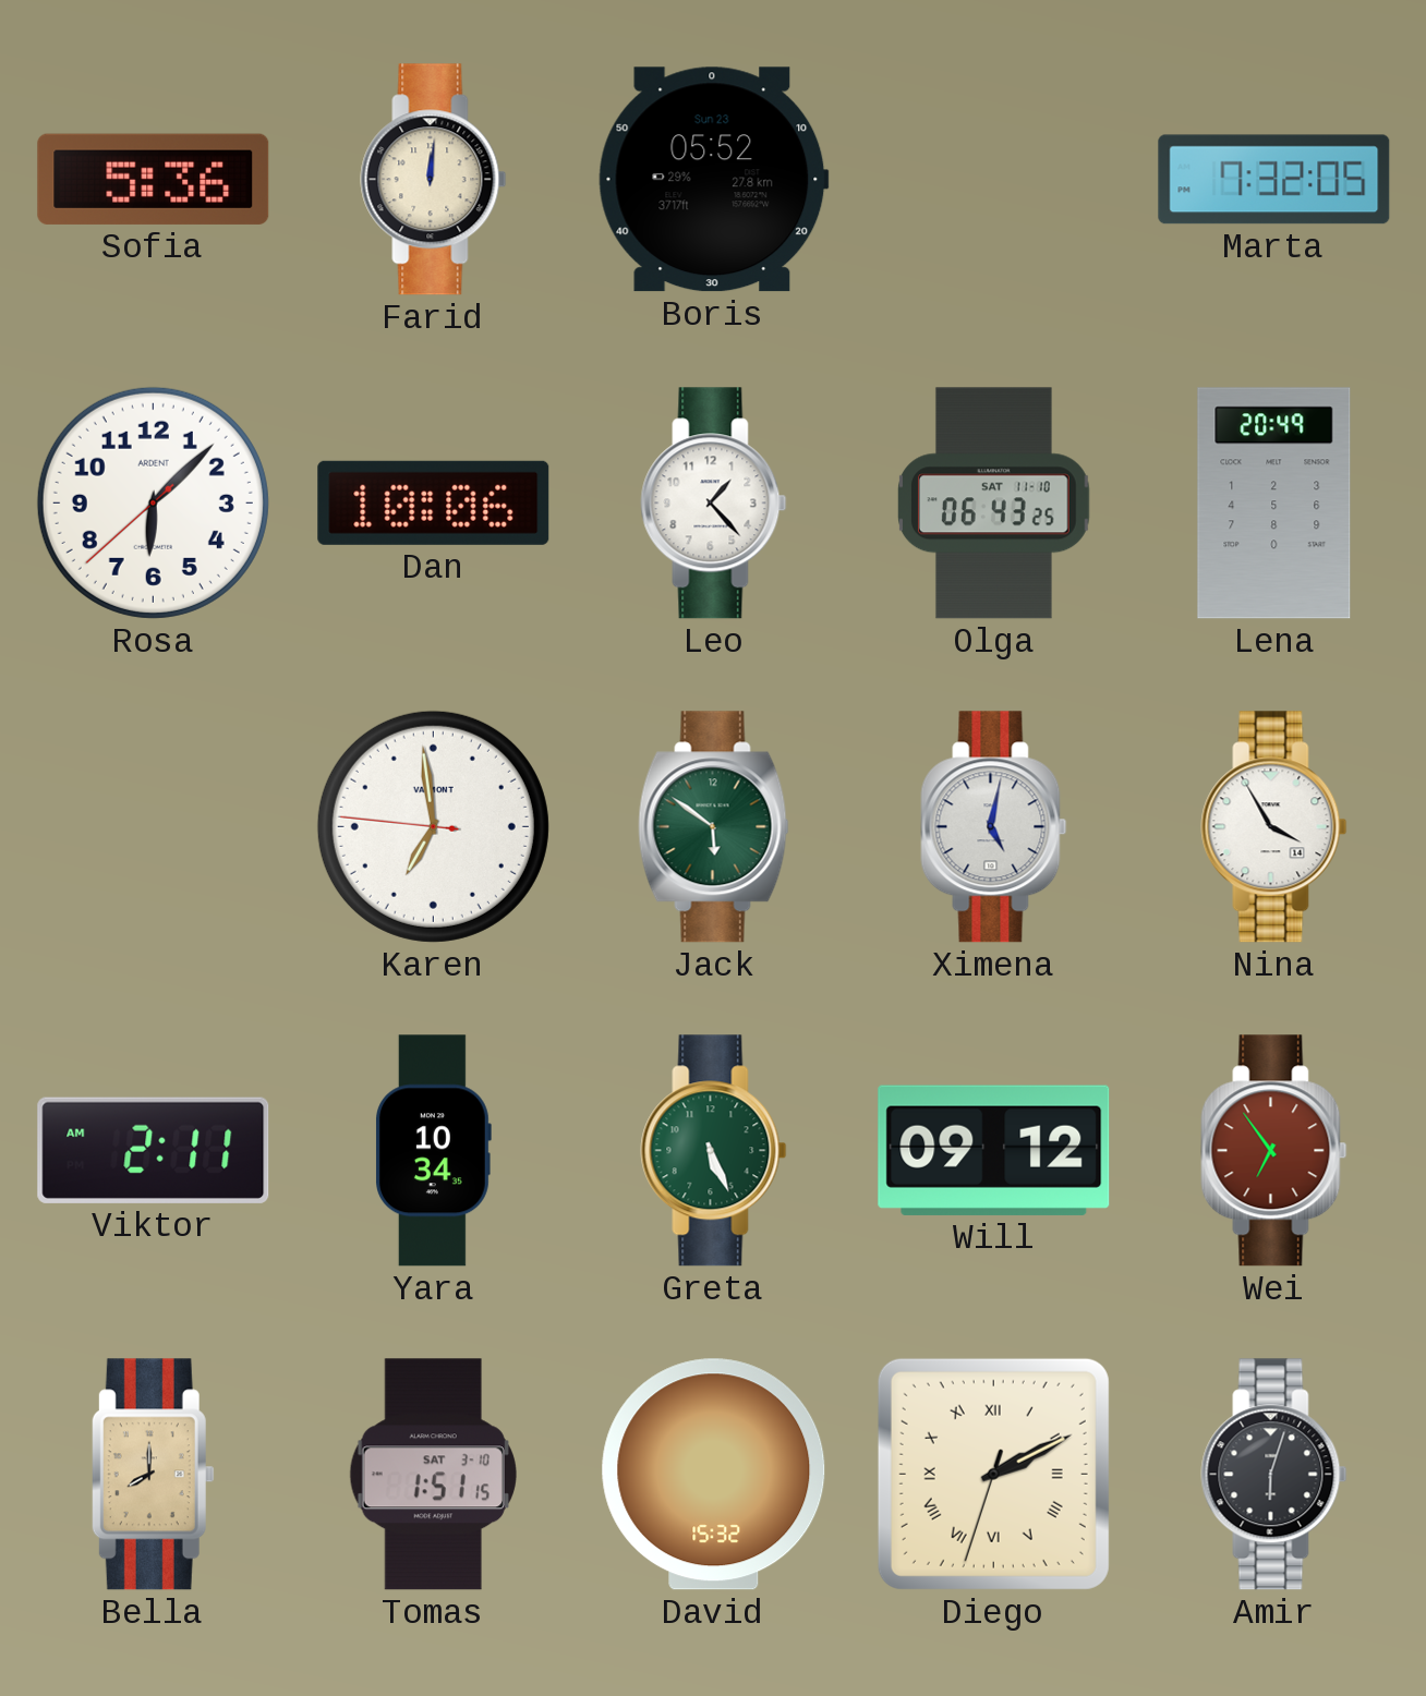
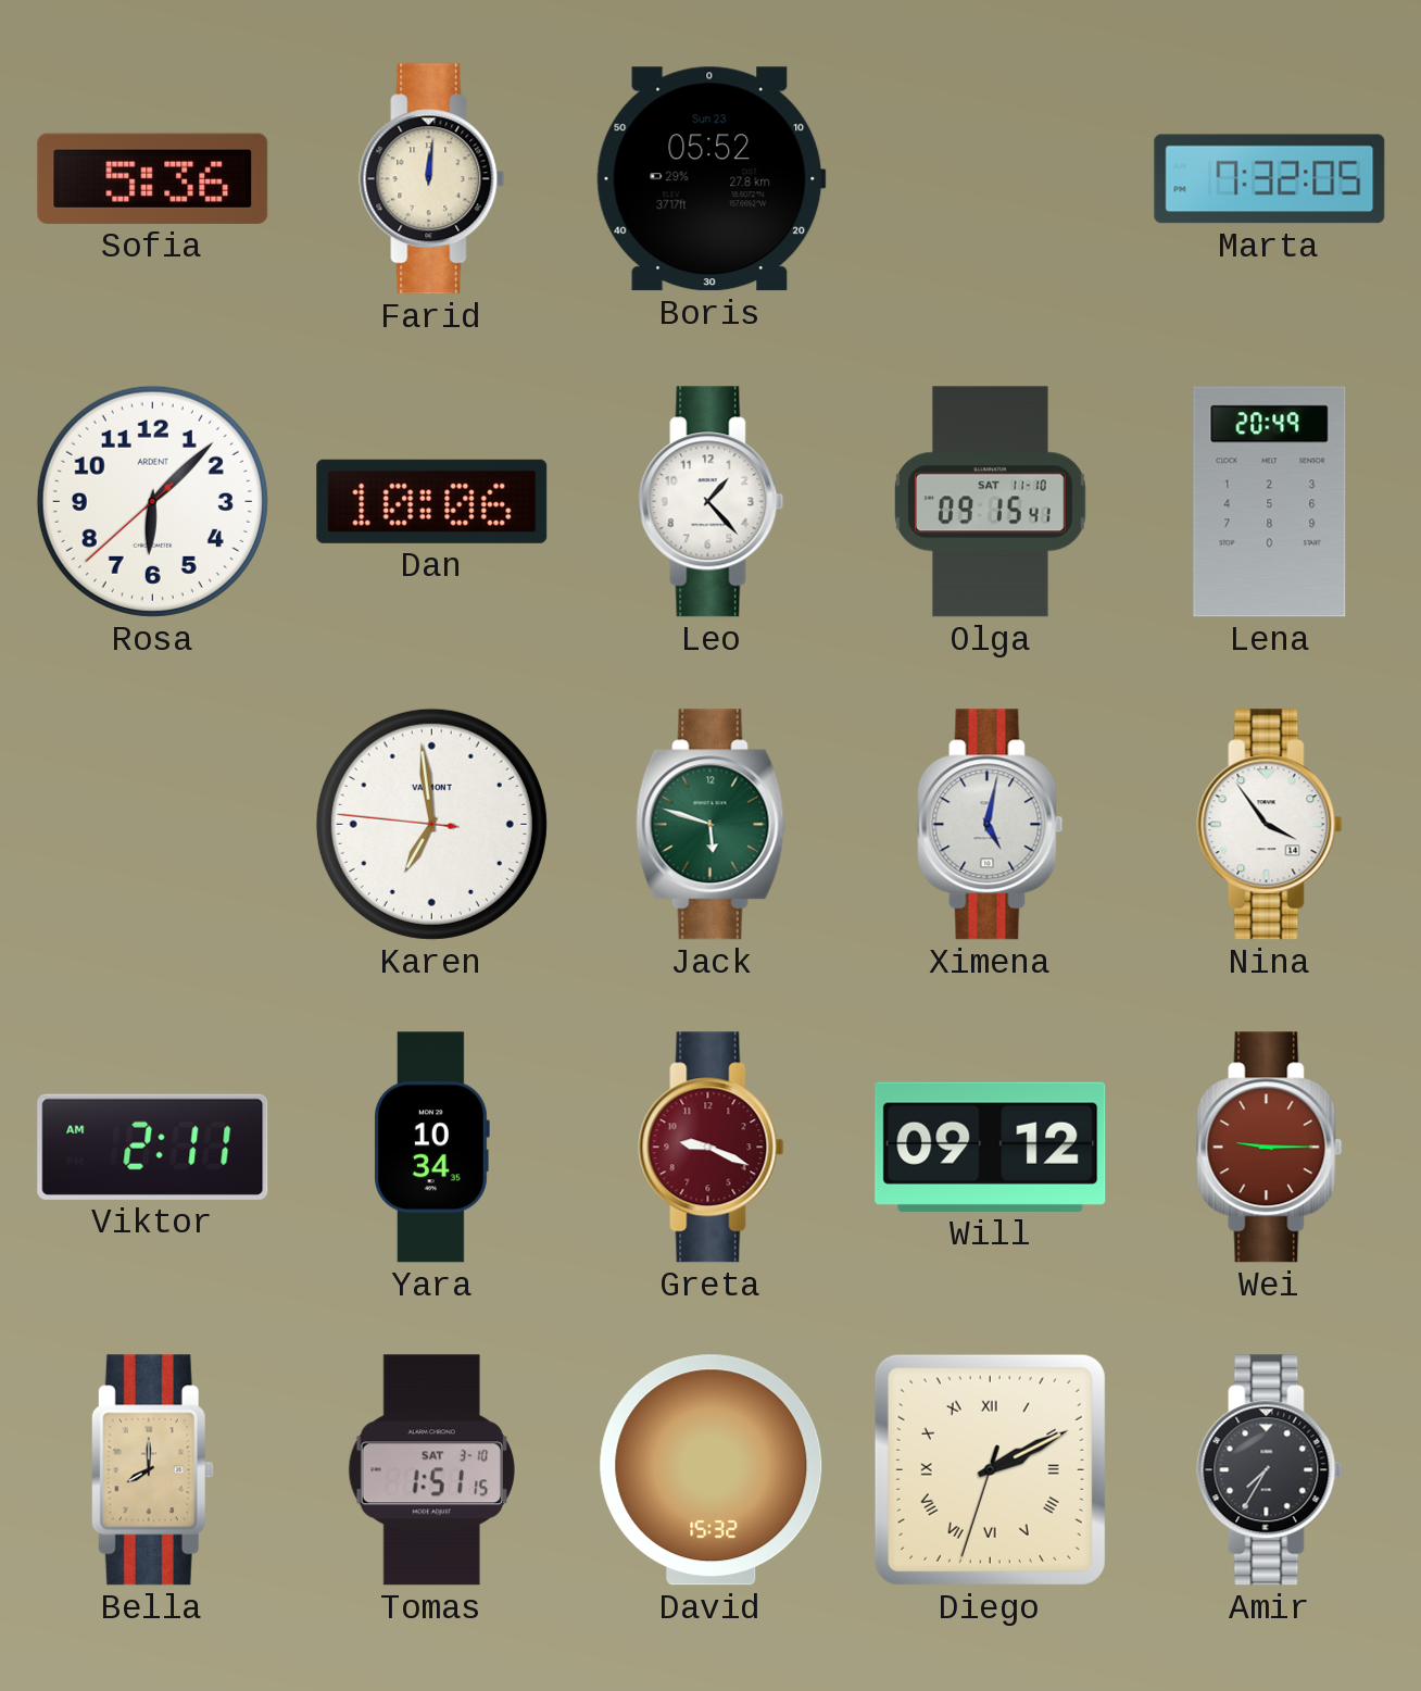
Olga: 06:43 -> 09:15 (991, 502)
Jack: 5:51 -> 5:48 (712, 825)
Nina: 3:55 -> 3:54 (1270, 825)
Greta: 5:26 -> 9:19 (712, 1148)
Greta dial: green -> burgundy (712, 1148)
Wei: 6:54 -> 9:15 (1270, 1148)
Amir: 6:03 -> 7:35 (1270, 1470)
